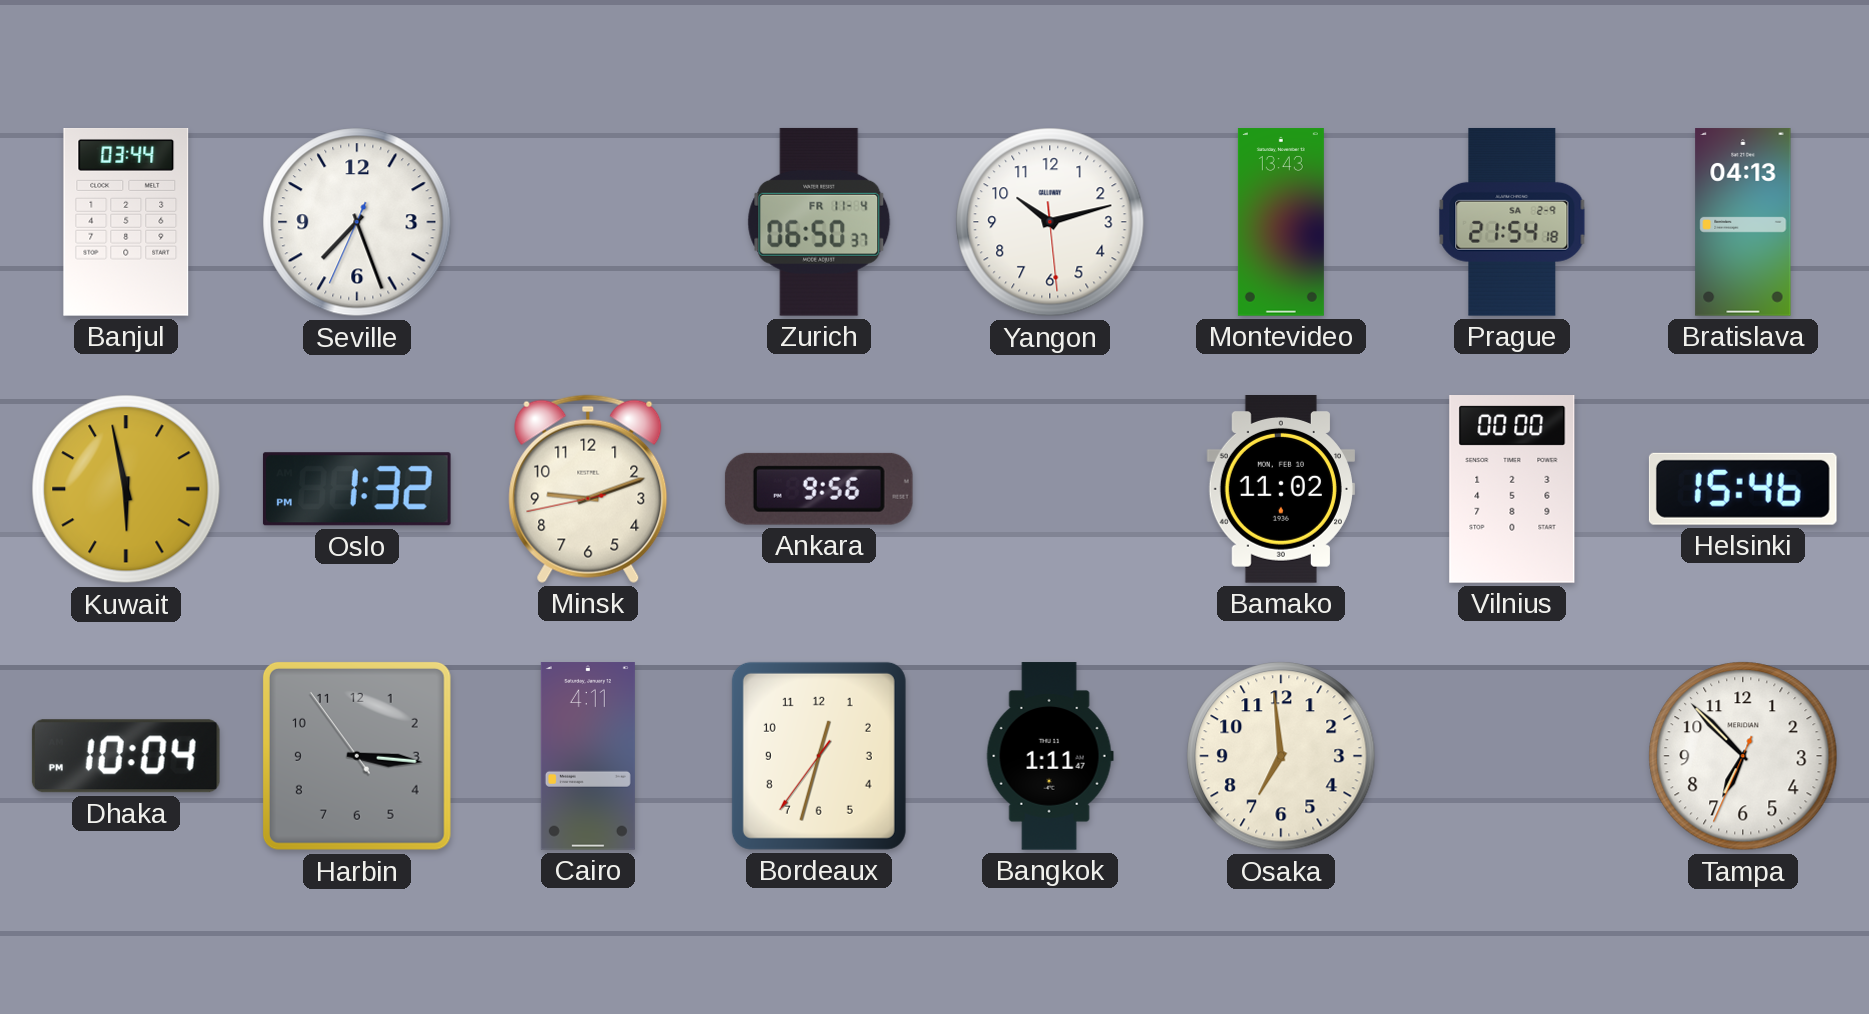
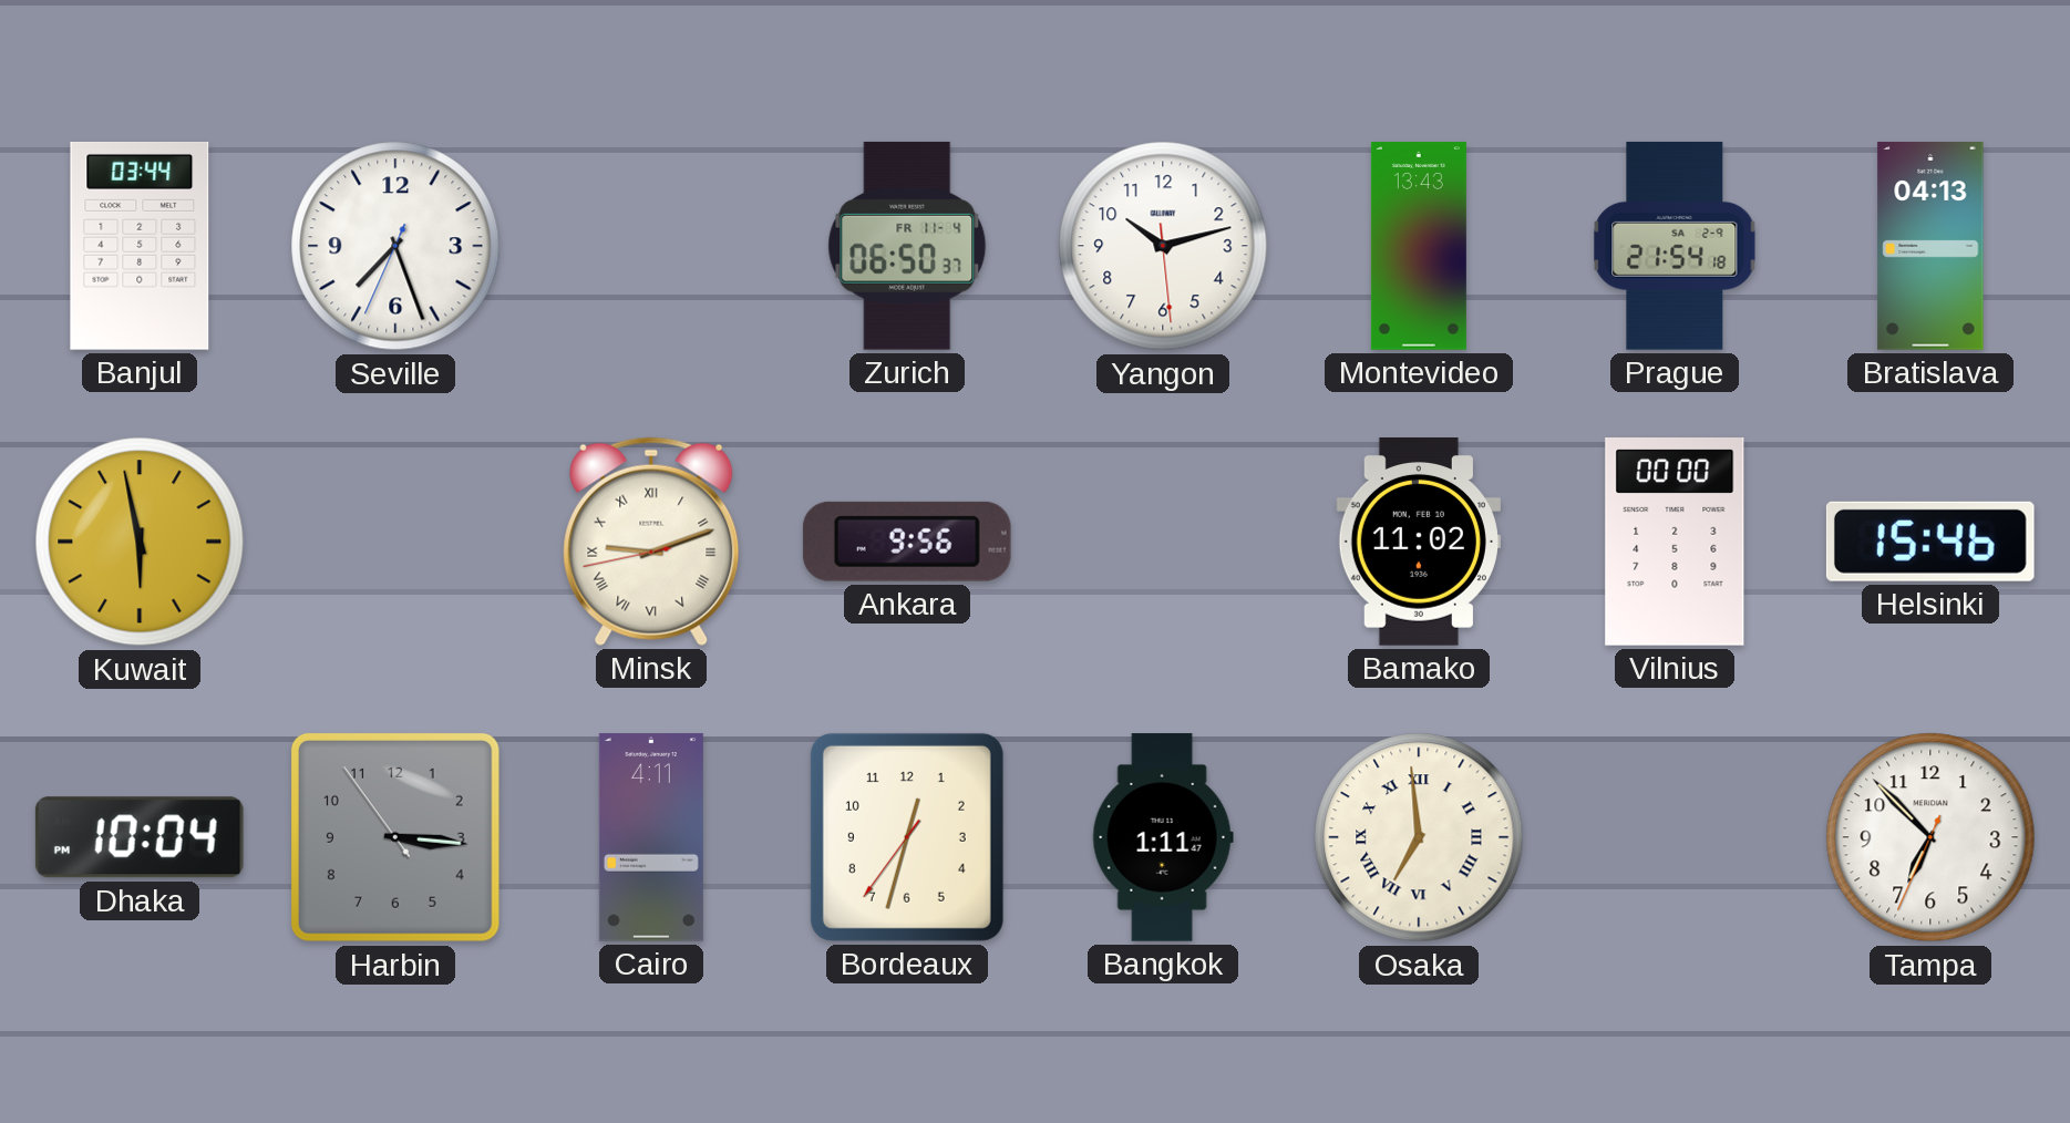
Oslo: 1:32 -> none (357, 489)
Minsk numerals: Arabic -> Roman (651, 542)
Osaka numerals: Arabic -> Roman (1419, 837)
